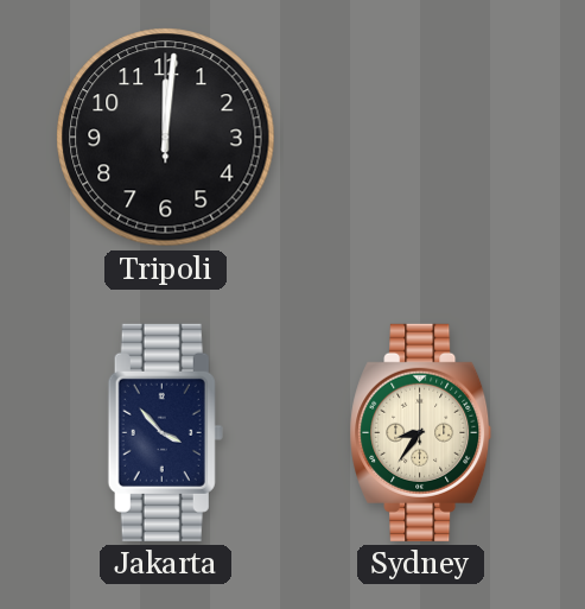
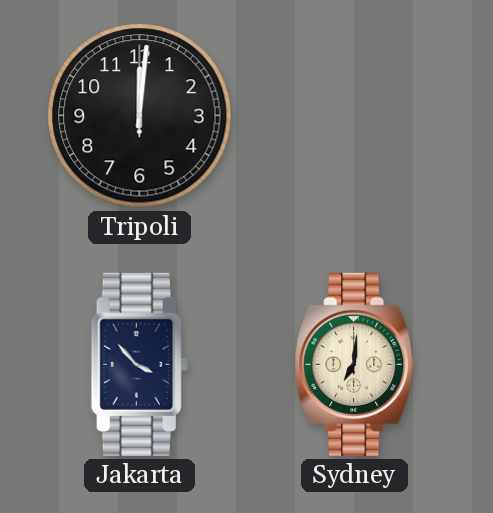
Sydney: 8:36 -> 7:01 (355, 364)
